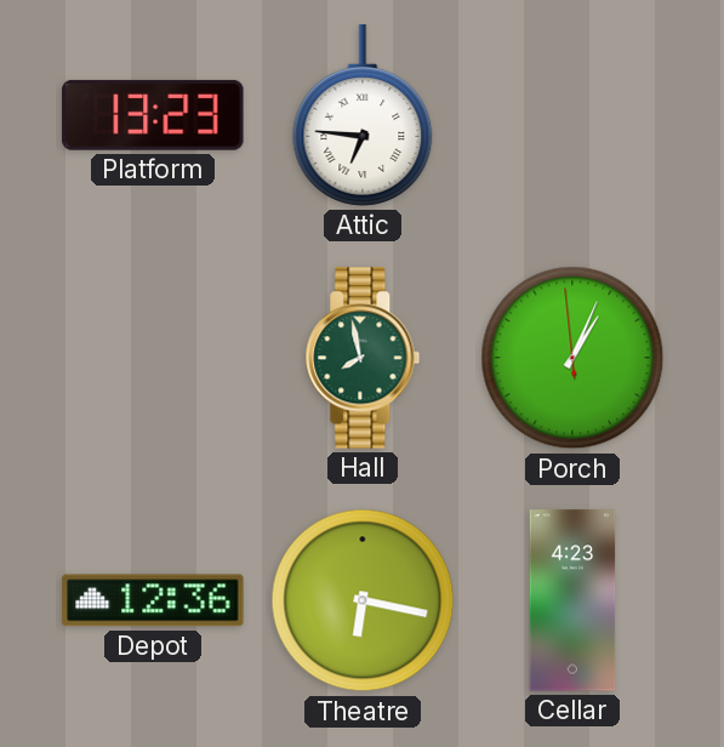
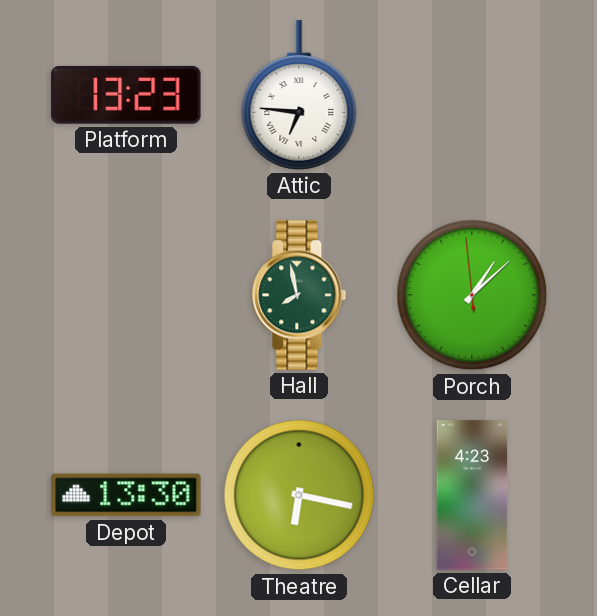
Porch: 1:03 -> 1:07 (472, 295)
Depot: 12:36 -> 13:30 (126, 495)
